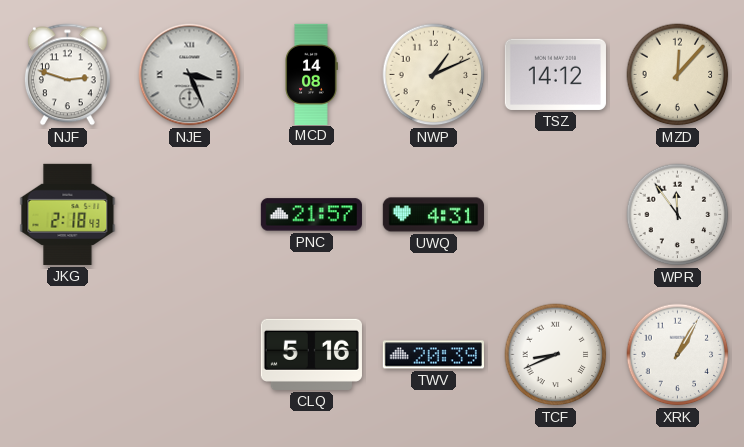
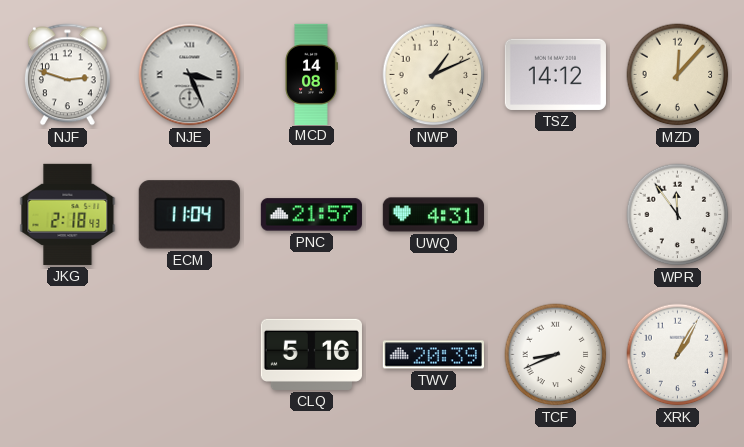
ECM: none -> 11:04 (189, 215)
